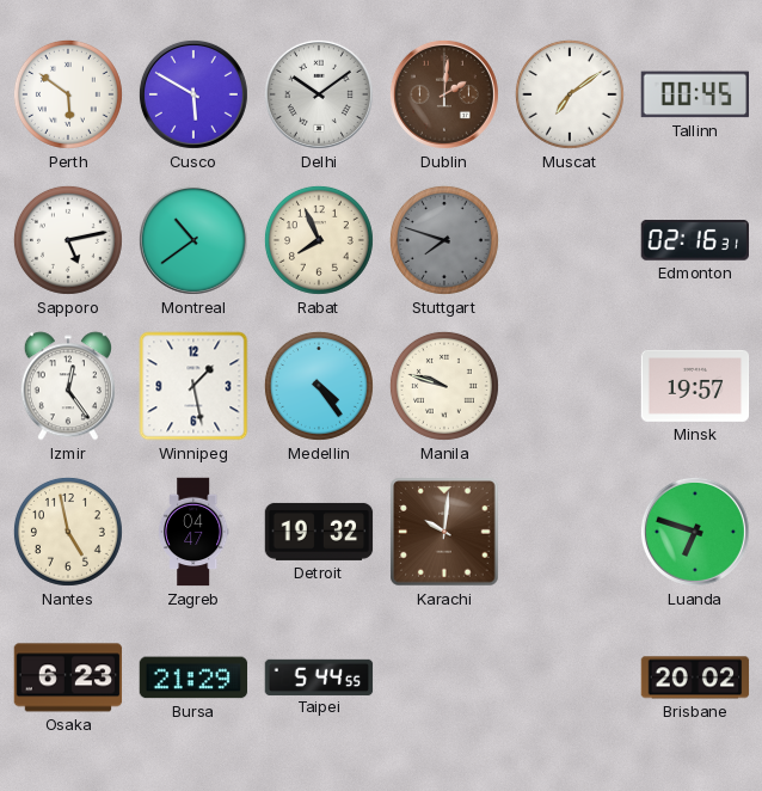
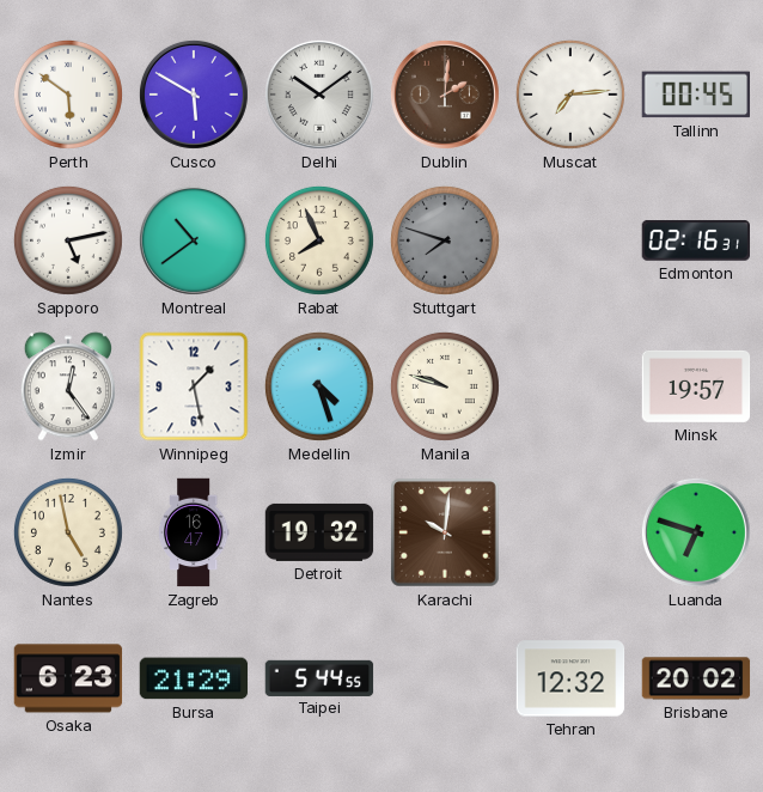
Muscat: 7:09 -> 7:14 (570, 95)
Medellin: 4:24 -> 4:27 (319, 386)
Zagreb: 04:47 -> 16:47 (194, 532)
Tehran: none -> 12:32 (570, 678)
